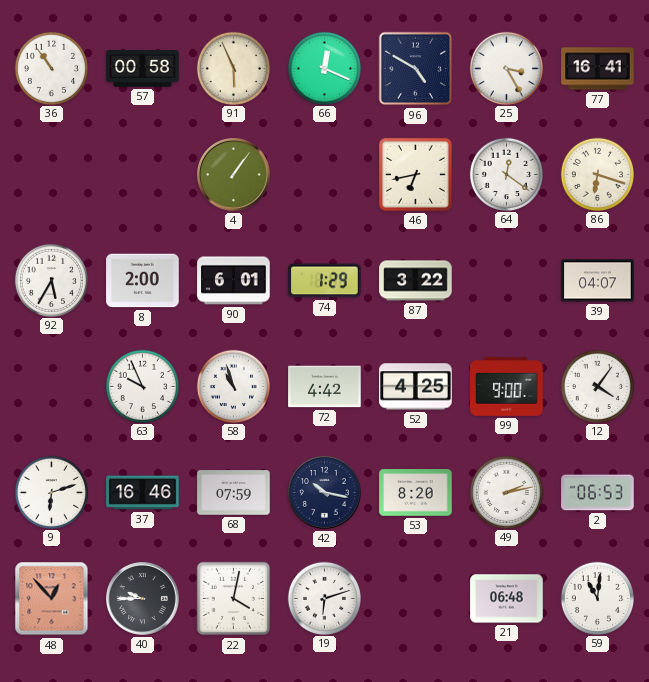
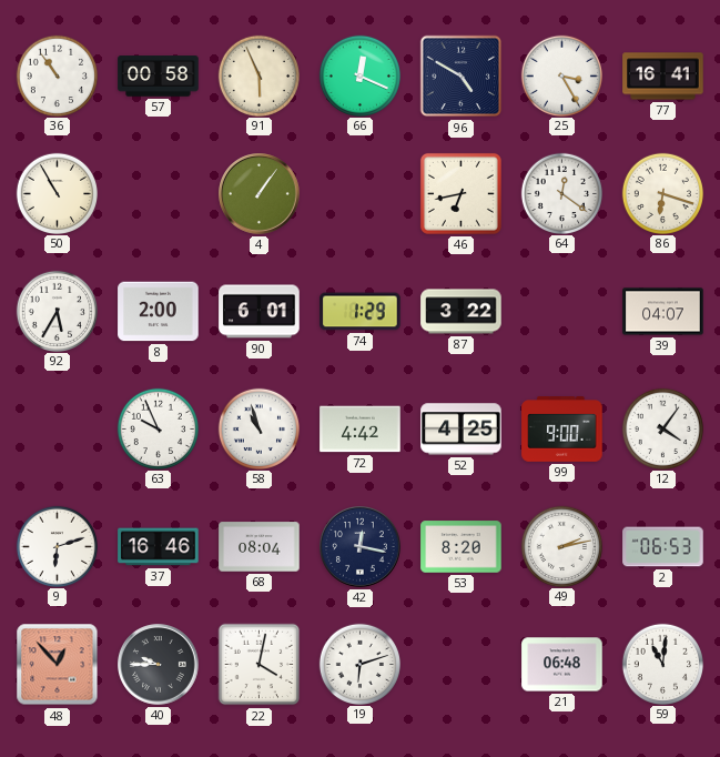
50: none -> 10:55 (57, 193)
68: 07:59 -> 08:04 (260, 547)
42: 10:17 -> 12:17 (361, 547)
